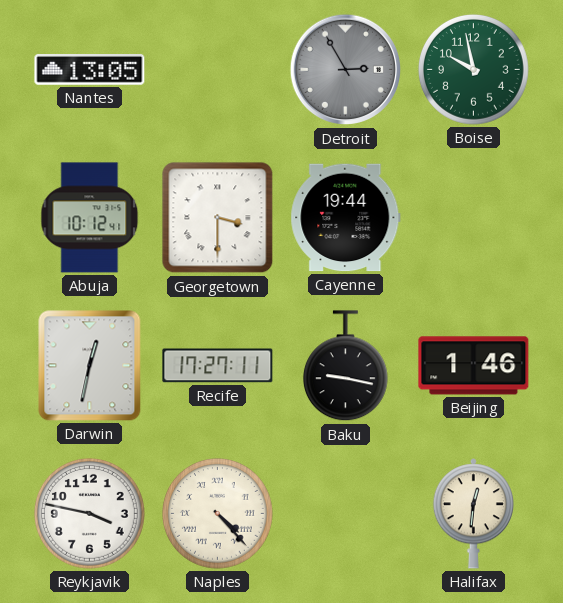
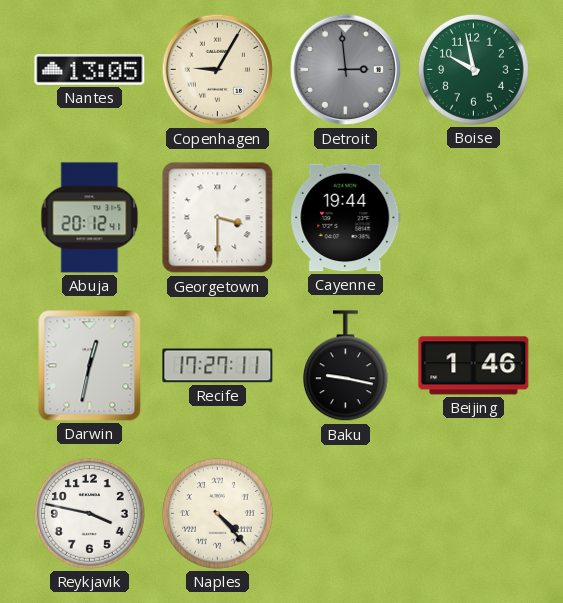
Copenhagen: none -> 9:05 (218, 70)
Detroit: 2:55 -> 2:59 (346, 70)
Abuja: 10:12 -> 20:12 (90, 218)
Halifax: 12:31 -> none (473, 514)
